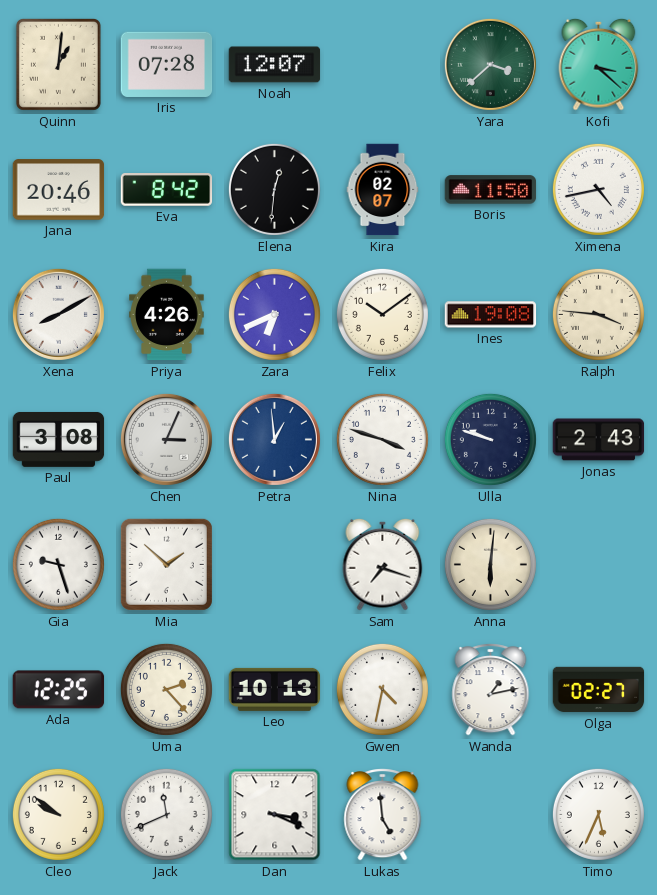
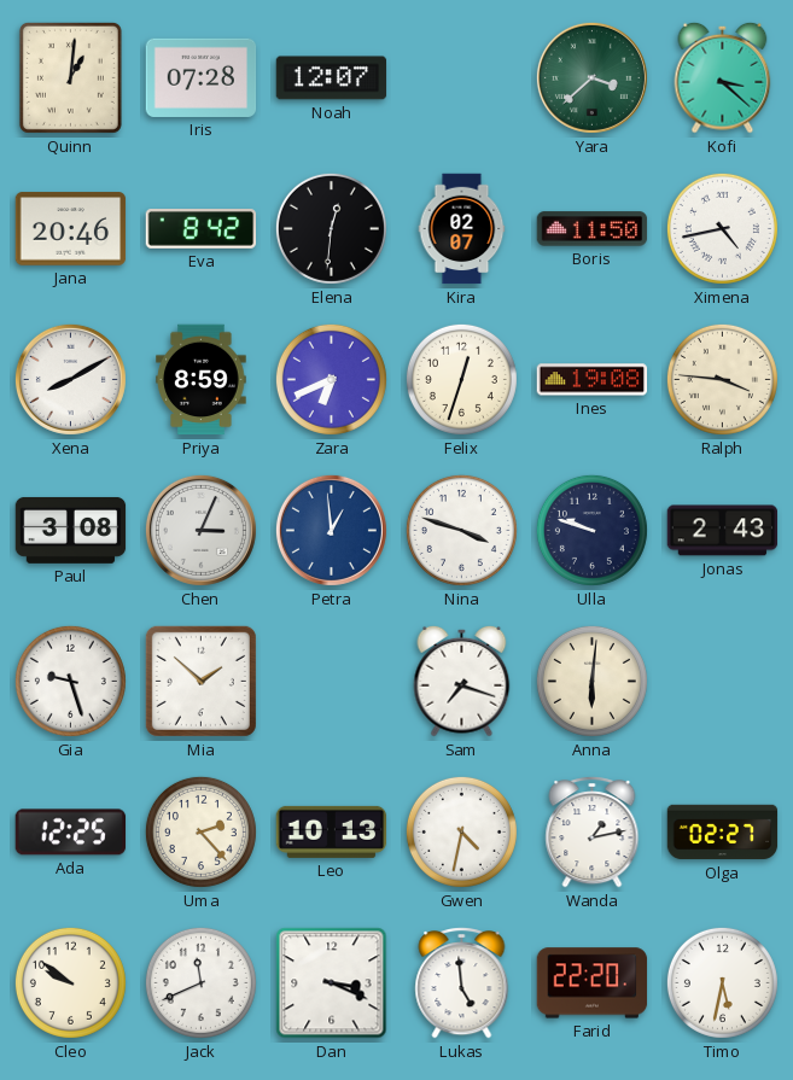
Priya: 4:26 -> 8:59 (202, 380)
Felix: 10:09 -> 12:33 (461, 379)
Farid: none -> 22:20 (593, 983)
Timo: 5:34 -> 5:32 (722, 982)
